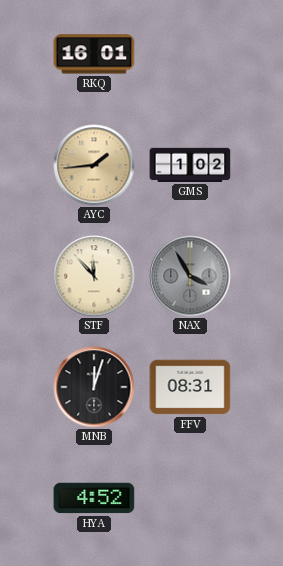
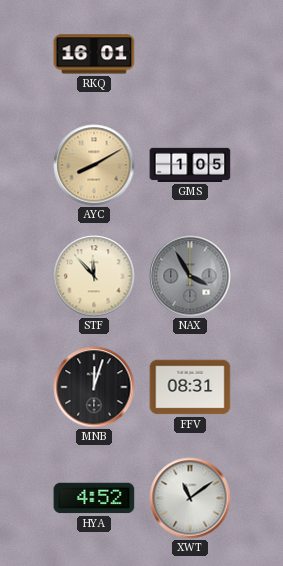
AYC: 1:44 -> 8:10 (94, 165)
GMS: 1:02 -> 1:05 (190, 165)
XWT: none -> 11:09 (190, 498)
